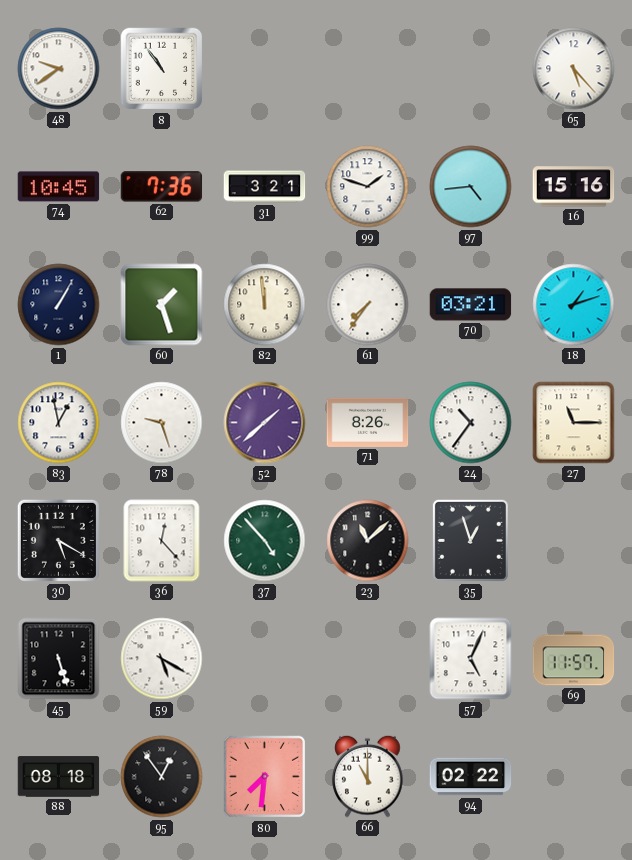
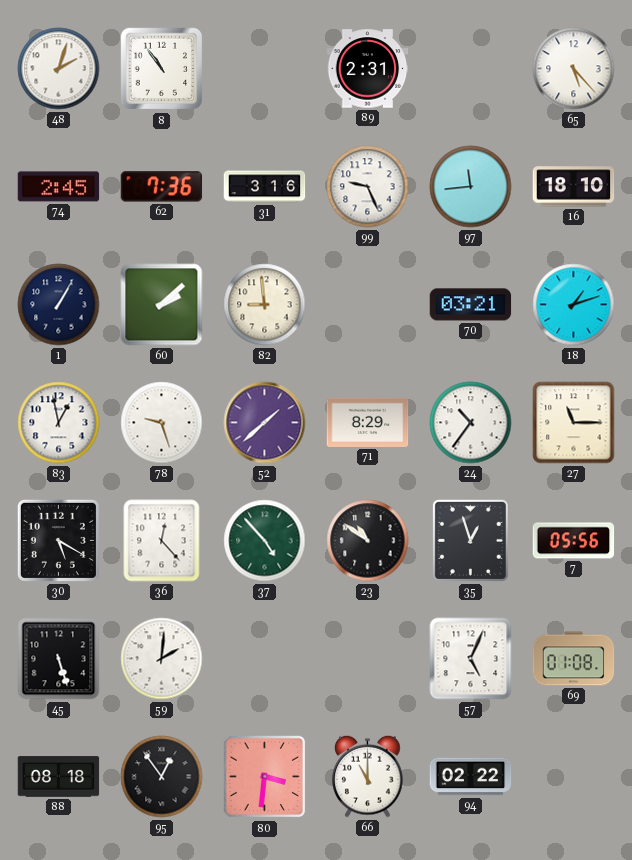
48: 9:39 -> 2:03 (59, 69)
89: none -> 2:31 (368, 69)
74: 10:45 -> 2:45 (59, 187)
31: 3:21 -> 3:16 (265, 187)
99: 1:48 -> 9:26 (368, 187)
97: 4:44 -> 11:44 (471, 187)
16: 15:16 -> 18:10 (574, 187)
60: 1:27 -> 2:08 (162, 305)
82: 11:59 -> 8:59 (265, 305)
61: 7:36 -> none (368, 305)
71: 8:26 -> 8:29 (368, 422)
23: 11:08 -> 10:51 (368, 541)
7: none -> 05:56 (574, 541)
59: 5:20 -> 2:01 (162, 659)
69: 11:57 -> 01:08 (574, 659)
80: 7:31 -> 3:31 (265, 777)
